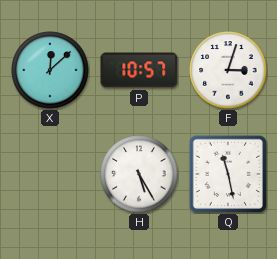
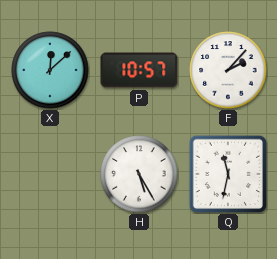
F: 3:03 -> 2:07 (228, 70)
Q: 11:28 -> 11:32 (228, 174)
